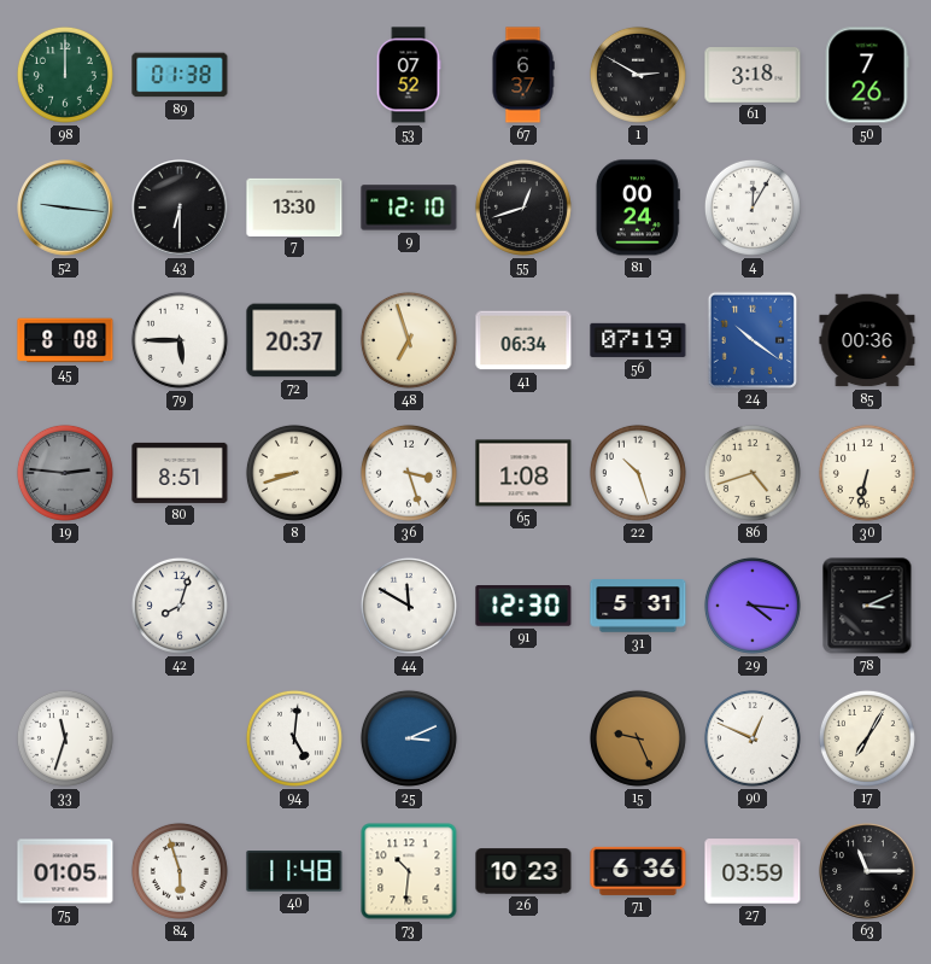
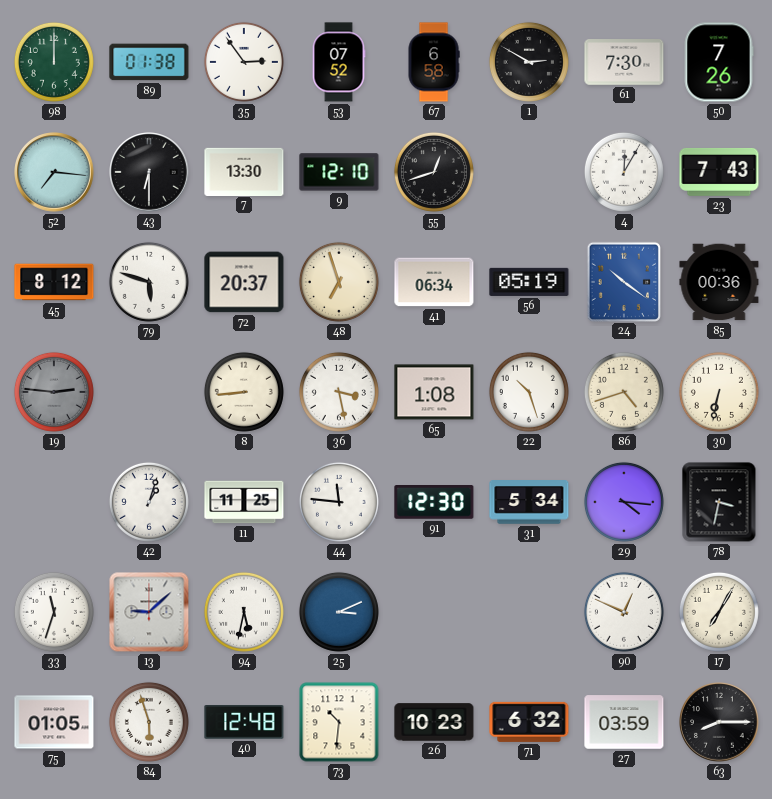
35: none -> 2:54 (244, 62)
67: 6:37 -> 6:58 (434, 62)
61: 3:18 -> 7:30 (624, 62)
52: 9:16 -> 7:16 (54, 172)
81: 00:24 -> none (638, 208)
23: none -> 7:43 (719, 172)
45: 8:08 -> 8:12 (54, 282)
79: 5:45 -> 5:48 (149, 282)
56: 07:19 -> 05:19 (529, 282)
80: 8:51 -> none (180, 473)
8: 8:42 -> 8:44 (244, 392)
36: 3:27 -> 3:28 (339, 392)
42: 8:03 -> 1:03 (149, 502)
11: none -> 11:25 (244, 502)
44: 11:50 -> 11:46 (339, 502)
31: 5:31 -> 5:34 (529, 502)
78: 3:11 -> 3:32 (719, 502)
13: none -> 9:08 (149, 612)
94: 5:01 -> 5:32 (244, 612)
15: 9:26 -> none (638, 738)
40: 11:48 -> 12:48 (244, 723)
71: 6:36 -> 6:32 (529, 722)
63: 11:15 -> 8:15 (719, 722)
